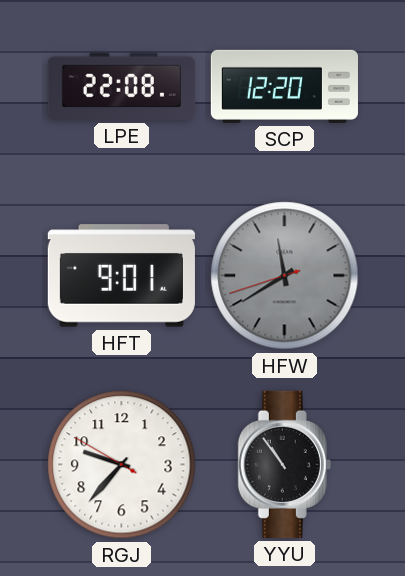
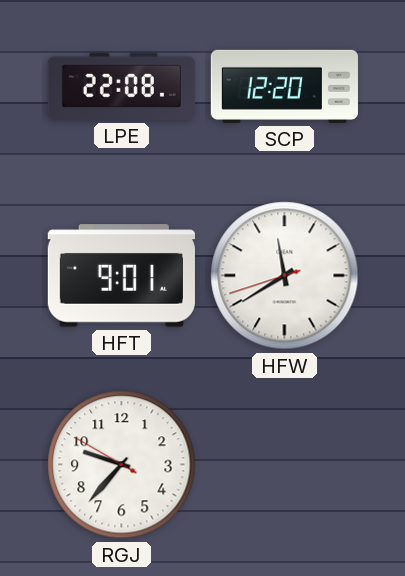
HFW dial: grey -> white (285, 276)
YYU: 10:54 -> none (284, 464)
